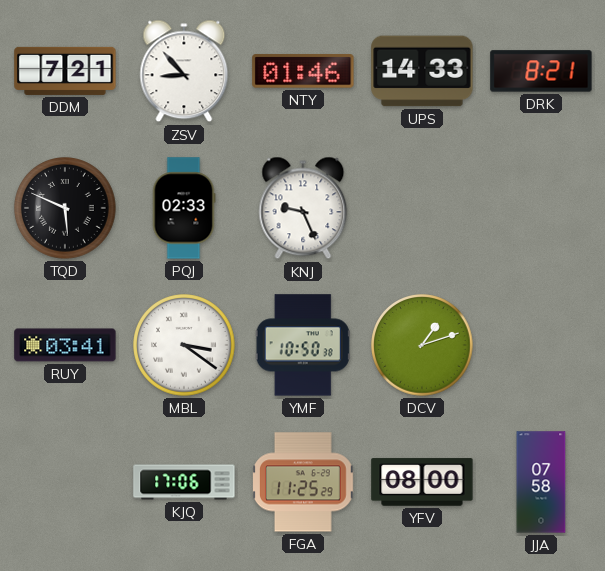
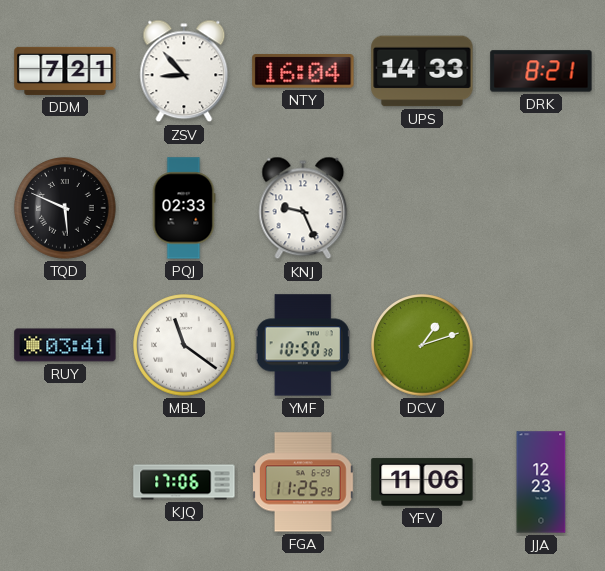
NTY: 01:46 -> 16:04 (303, 71)
MBL: 3:21 -> 11:21 (184, 345)
YFV: 08:00 -> 11:06 (422, 482)
JJA: 07:58 -> 12:23 (541, 482)
